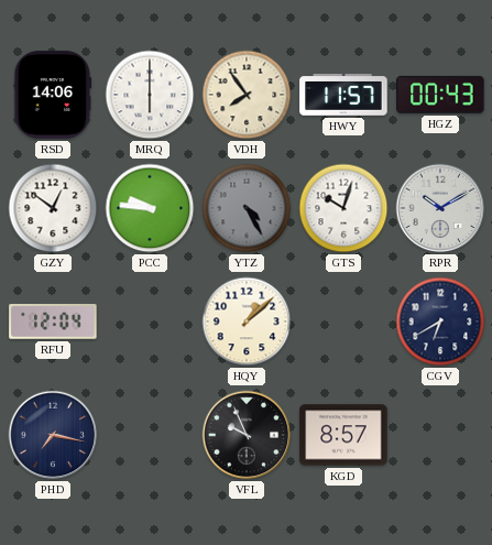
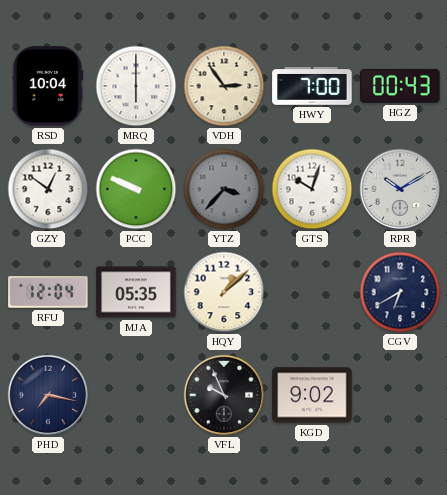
RSD: 14:06 -> 10:04 (48, 86)
VDH: 7:54 -> 2:54 (224, 86)
HWY: 11:57 -> 7:00 (312, 87)
PCC: 9:46 -> 9:49 (136, 189)
YTZ: 4:25 -> 3:37 (224, 189)
MJA: none -> 05:35 (136, 292)
KGD: 8:57 -> 9:02 (312, 395)
